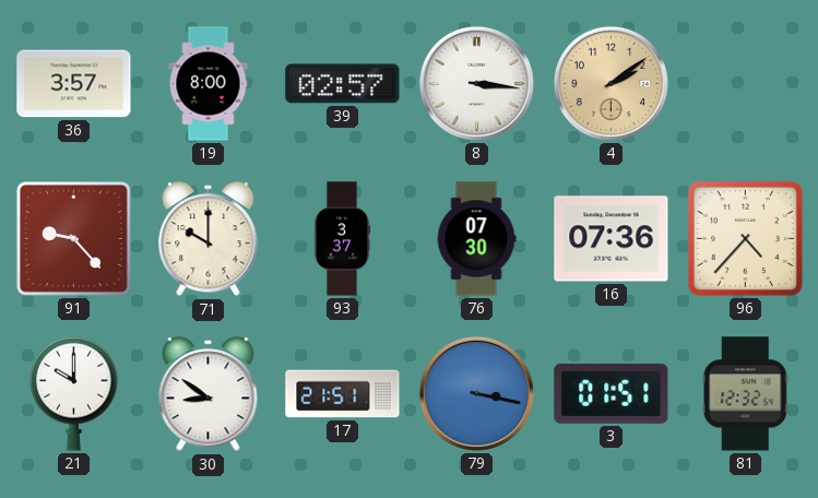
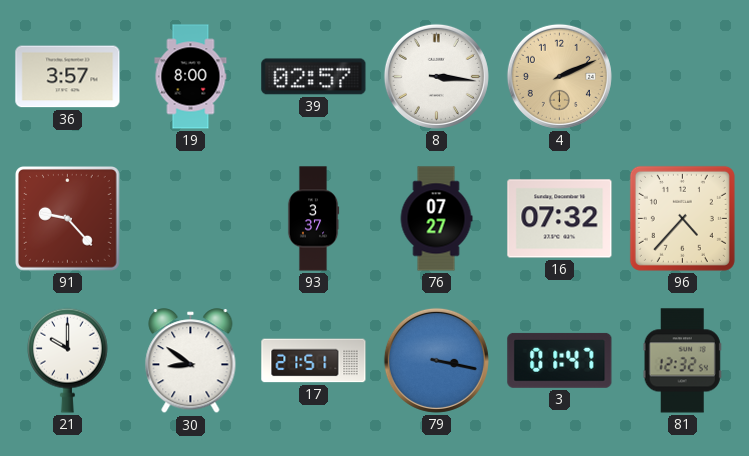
4: 2:09 -> 2:11 (559, 76)
71: 10:00 -> none (209, 239)
76: 07:30 -> 07:27 (436, 219)
16: 07:36 -> 07:32 (560, 219)
3: 01:51 -> 01:47 (560, 360)
